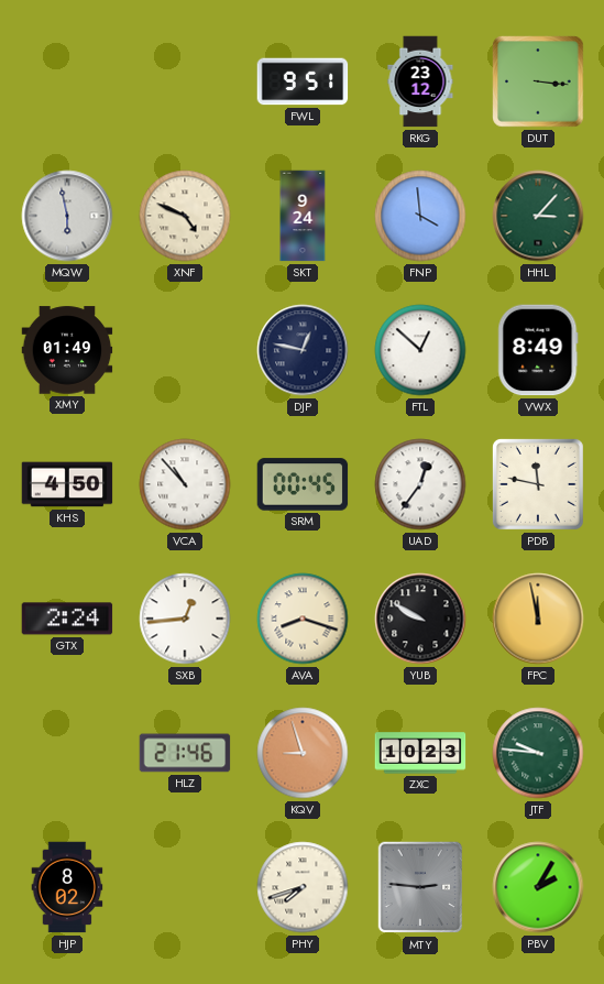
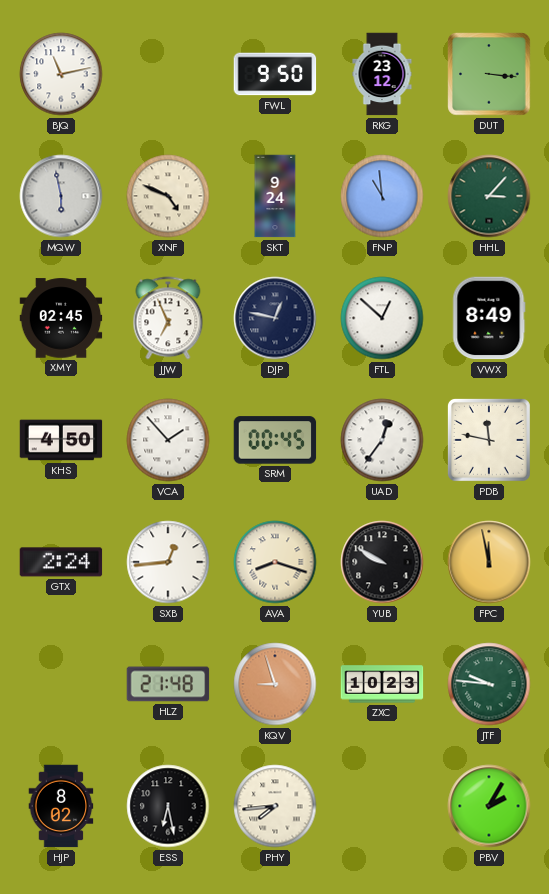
BJQ: none -> 11:13 (61, 74)
FWL: 9:51 -> 9:50 (275, 74)
FNP: 3:59 -> 10:59 (382, 196)
XMY: 01:49 -> 02:45 (61, 318)
JJW: none -> 6:56 (168, 318)
VCA: 10:53 -> 1:53 (168, 440)
HLZ: 21:46 -> 21:48 (168, 684)
ESS: none -> 6:28 (168, 806)
PHY: 7:42 -> 7:44 (275, 806)
MTY: 2:46 -> none (420, 887)
